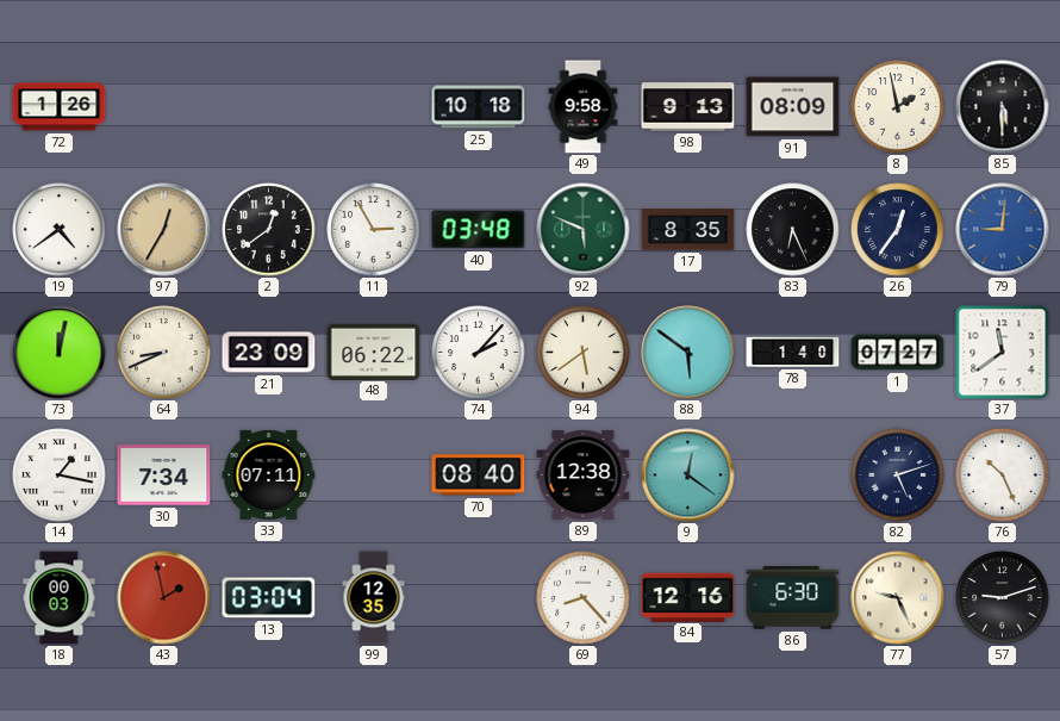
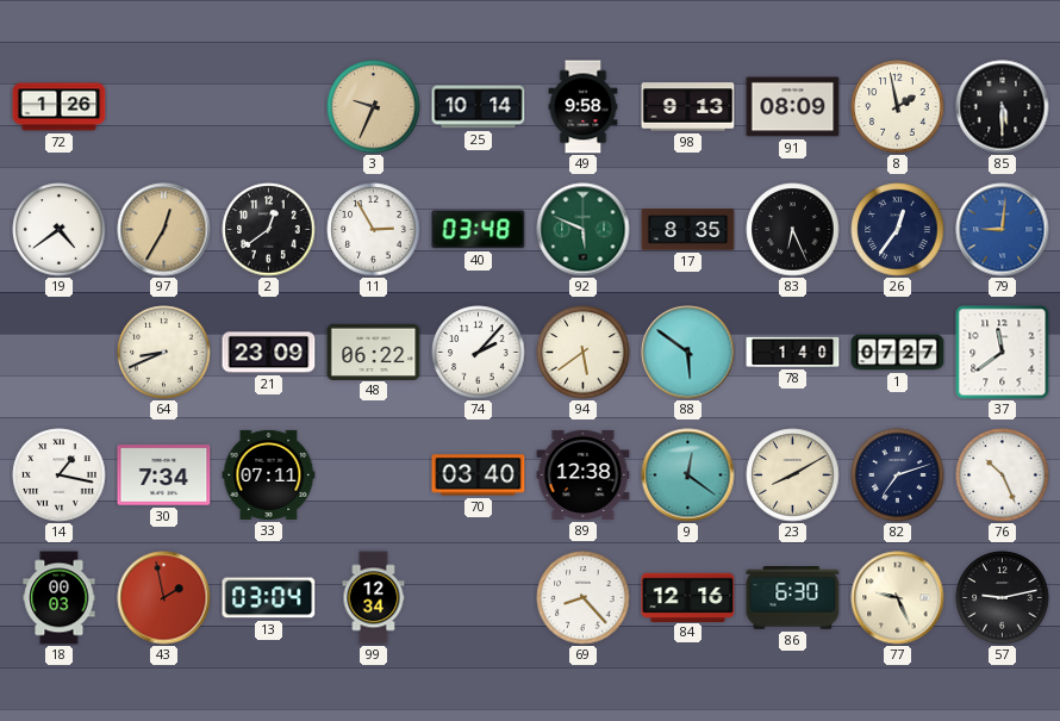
3: none -> 9:34 (374, 107)
25: 10:18 -> 10:14 (479, 107)
73: 12:02 -> none (60, 353)
70: 08:40 -> 03:40 (479, 476)
23: none -> 8:10 (793, 476)
82: 5:12 -> 7:12 (898, 476)
99: 12:35 -> 12:34 (374, 598)
57: 9:12 -> 9:13 (1003, 598)
